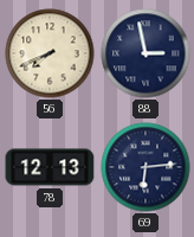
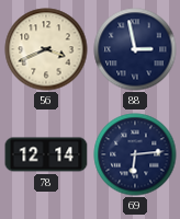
56: 7:41 -> 3:41 (46, 49)
78: 12:13 -> 12:14 (46, 154)
